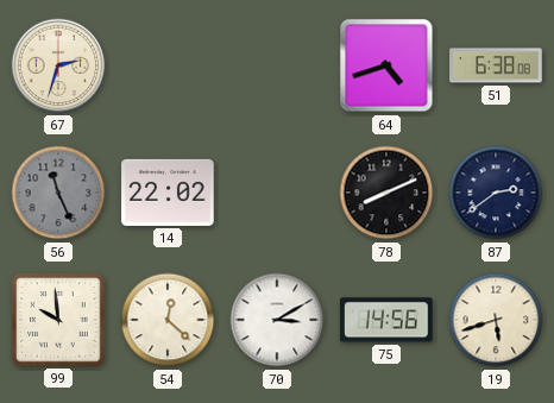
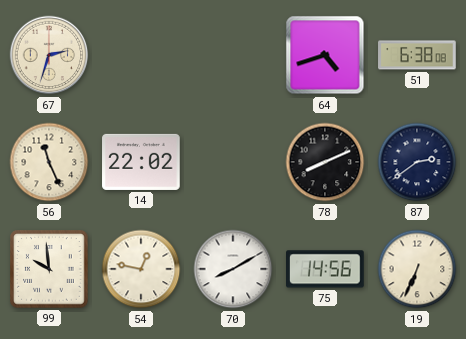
56 dial: grey -> cream (49, 162)
54: 12:22 -> 12:47 (141, 269)
70: 3:10 -> 8:10 (233, 269)
19: 5:42 -> 6:34 (417, 269)
